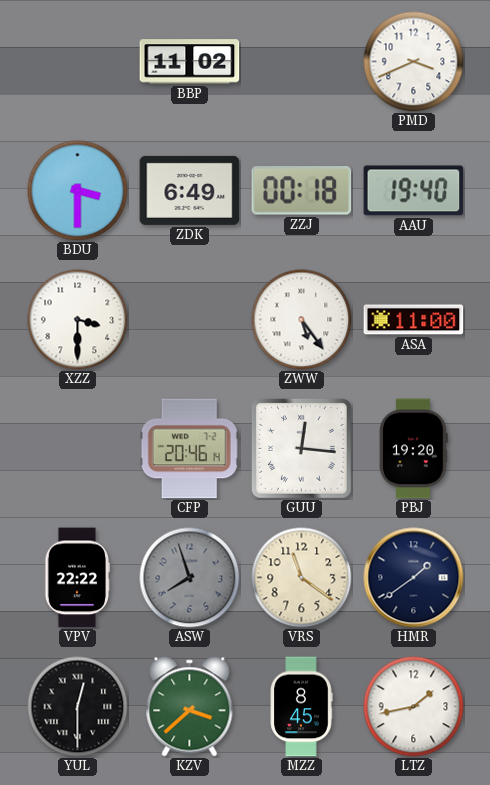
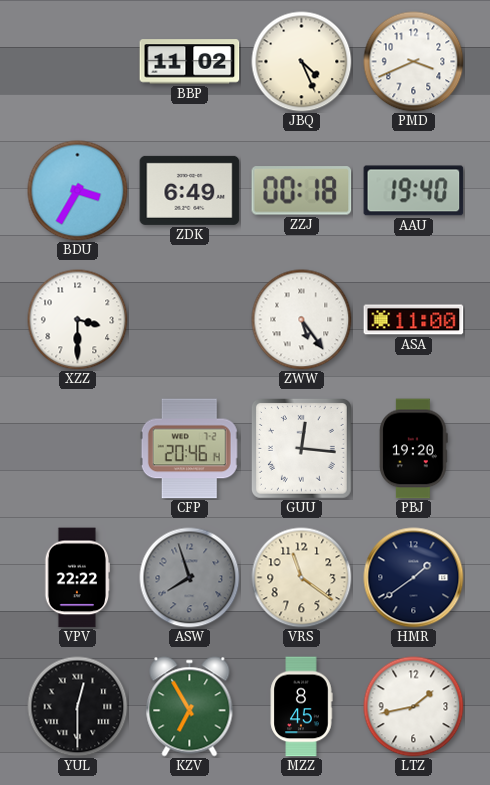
JBQ: none -> 4:26 (302, 62)
BDU: 3:30 -> 3:35 (78, 191)
KZV: 3:38 -> 6:55 (190, 707)
